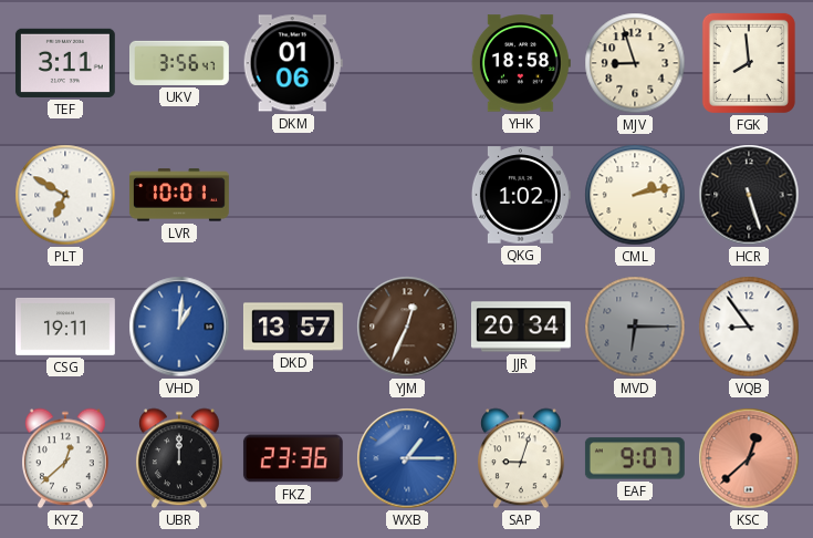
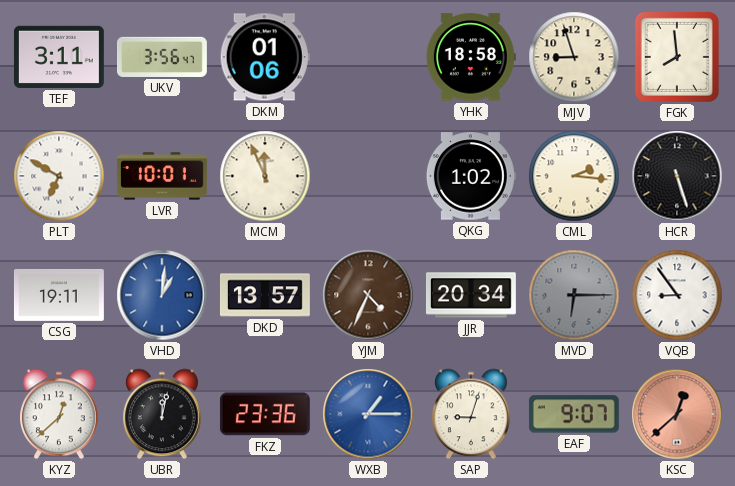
MCM: none -> 11:56 (265, 176)
CML: 2:13 -> 2:16 (574, 176)
YJM: 12:34 -> 4:34 (368, 295)
UBR: 12:00 -> 12:02 (163, 414)
